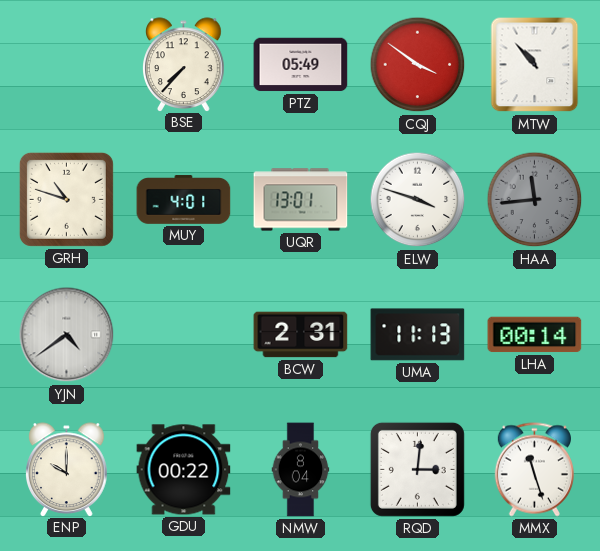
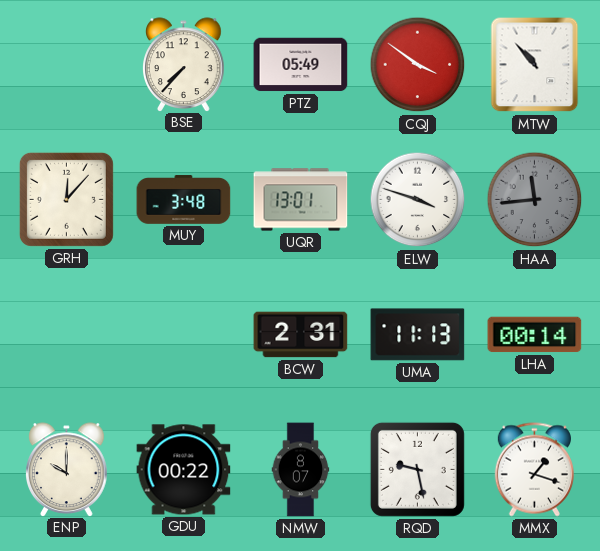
GRH: 10:48 -> 12:07 (66, 199)
MUY: 4:01 -> 3:48 (184, 200)
YJN: 4:39 -> none (67, 335)
NMW: 8:04 -> 8:07 (301, 470)
RQD: 3:01 -> 9:28 (417, 469)
MMX: 11:27 -> 1:18 (534, 470)
